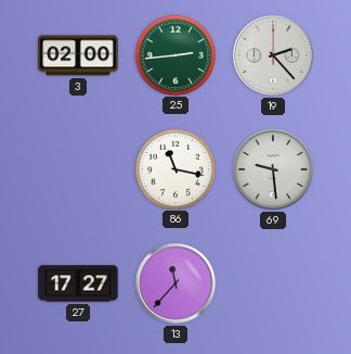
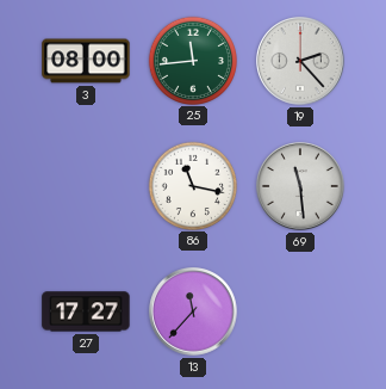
3: 02:00 -> 08:00 (86, 61)
25: 2:44 -> 11:44 (192, 60)
69: 9:29 -> 11:29 (301, 187)
